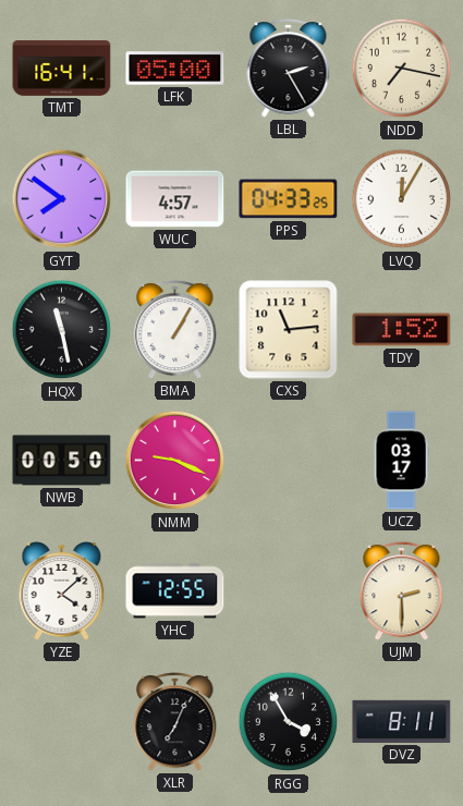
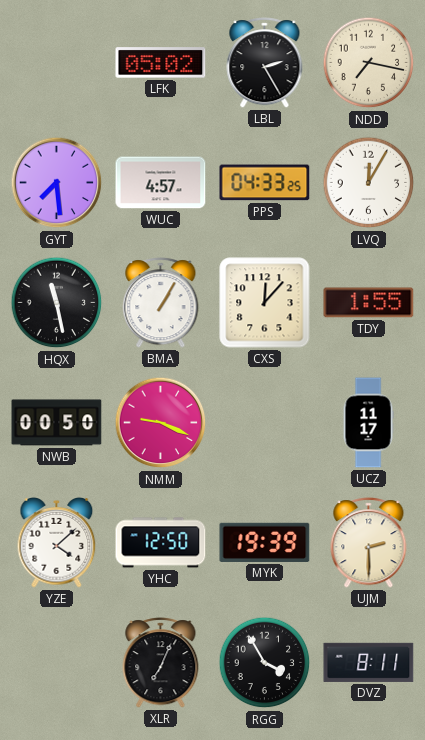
TMT: 16:41 -> none (62, 69)
LFK: 05:00 -> 05:02 (161, 63)
GYT: 7:51 -> 7:29 (57, 183)
CXS: 11:14 -> 12:07 (265, 303)
TDY: 1:52 -> 1:55 (369, 303)
UCZ: 03:17 -> 11:17 (368, 423)
YHC: 12:55 -> 12:50 (161, 543)
MYK: none -> 19:39 (265, 542)
